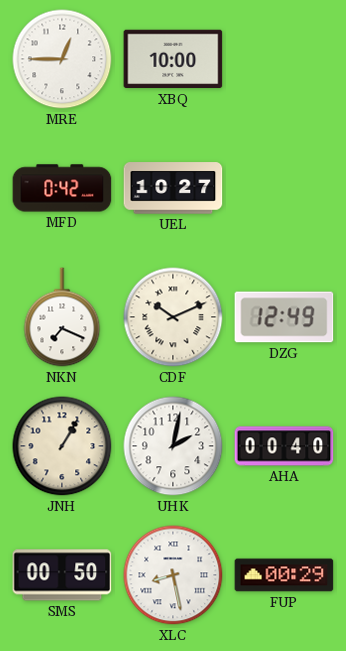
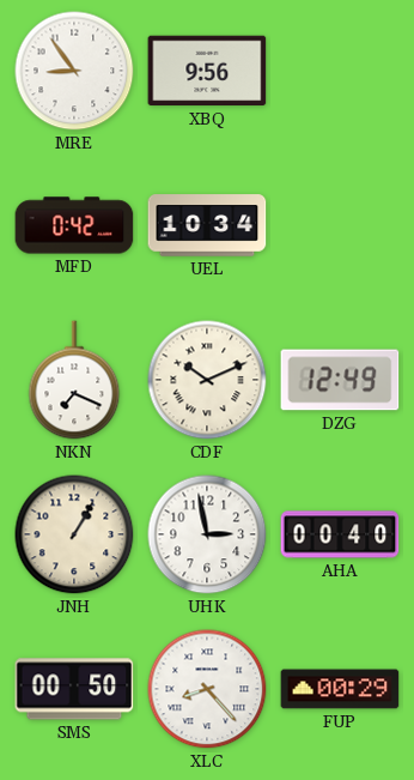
MRE: 12:45 -> 8:54 (74, 71)
XBQ: 10:00 -> 9:56 (207, 71)
UEL: 10:27 -> 10:34 (207, 225)
UHK: 2:02 -> 2:58 (207, 534)
XLC: 8:28 -> 8:23 (207, 689)
